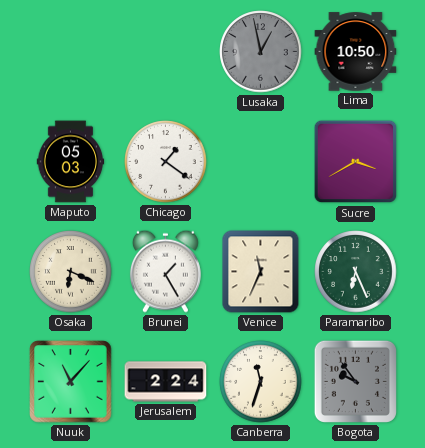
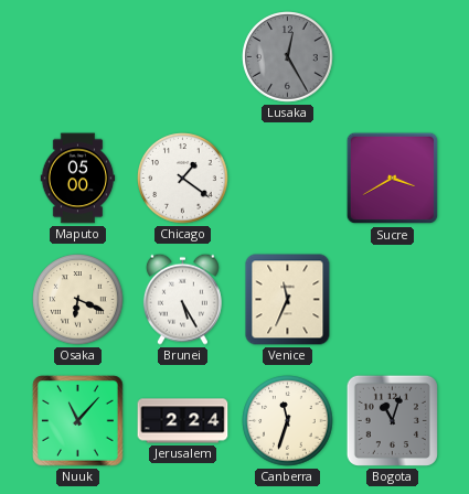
Lusaka: 12:58 -> 12:25 (288, 57)
Lima: 10:50 -> none (356, 52)
Maputo: 05:03 -> 05:00 (78, 179)
Brunei: 1:25 -> 5:25 (182, 299)
Paramaribo: 6:26 -> none (356, 272)
Bogota: 9:54 -> 11:03 (392, 420)
